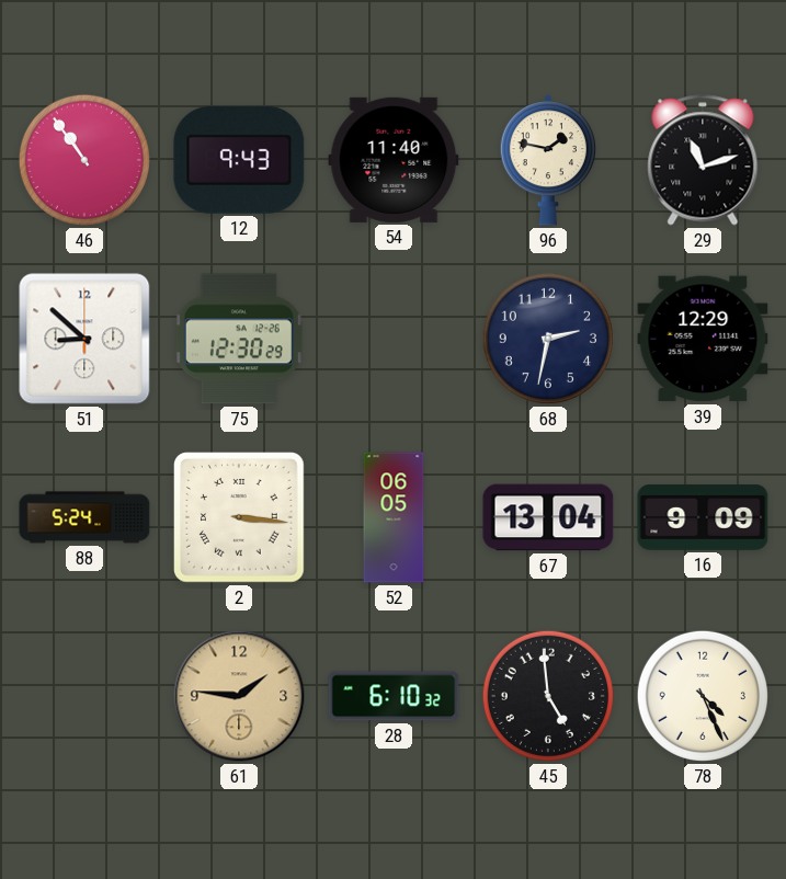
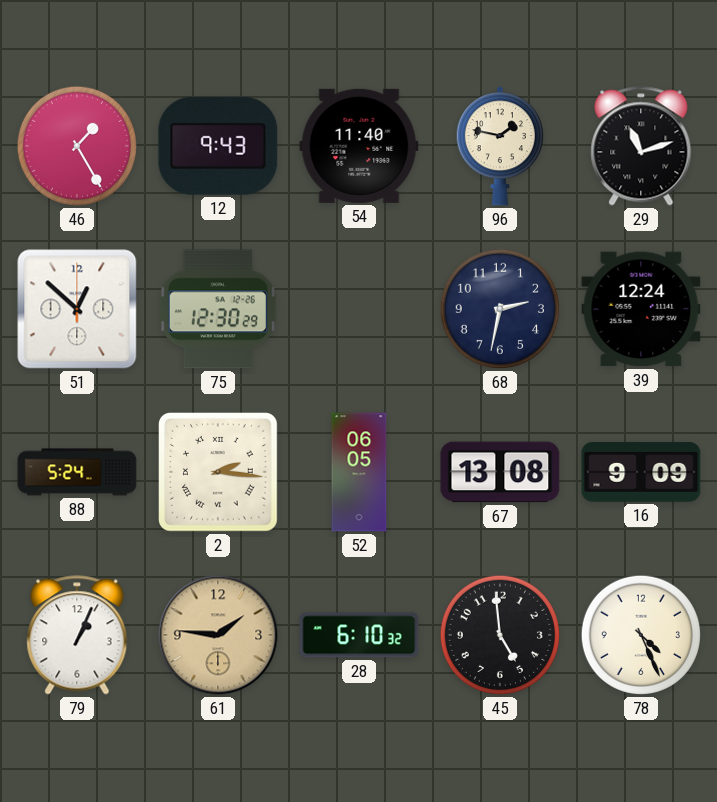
46: 10:54 -> 1:25 (77, 146)
51: 8:52 -> 12:52 (77, 309)
39: 12:29 -> 12:24 (641, 309)
2: 3:16 -> 2:16 (218, 472)
67: 13:04 -> 13:08 (500, 472)
79: none -> 1:04 (77, 635)
